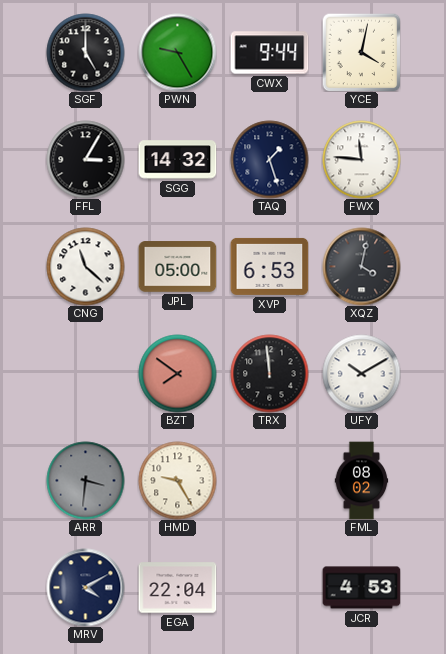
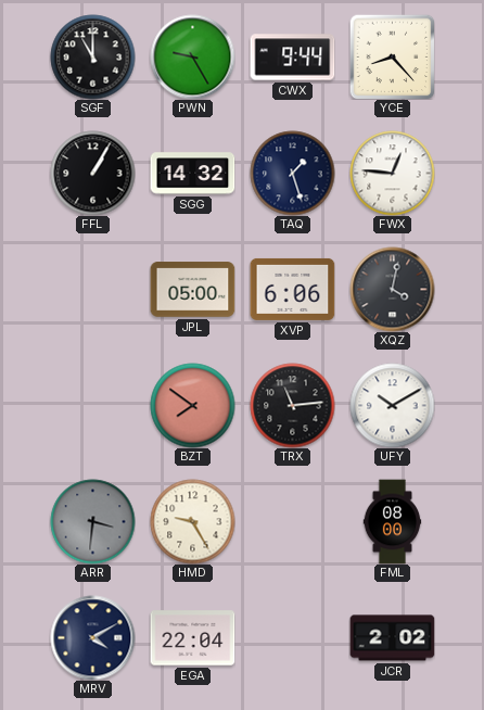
SGF: 5:00 -> 11:00 (92, 56)
YCE: 4:02 -> 8:23 (392, 56)
FFL: 3:05 -> 1:05 (92, 173)
FWX: 11:46 -> 12:46 (392, 173)
CNG: 11:22 -> none (85, 266)
XVP: 6:53 -> 6:06 (292, 289)
TRX: 11:59 -> 11:14 (292, 405)
FML: 08:02 -> 08:00 (393, 521)
JCR: 4:53 -> 2:02 (392, 638)
